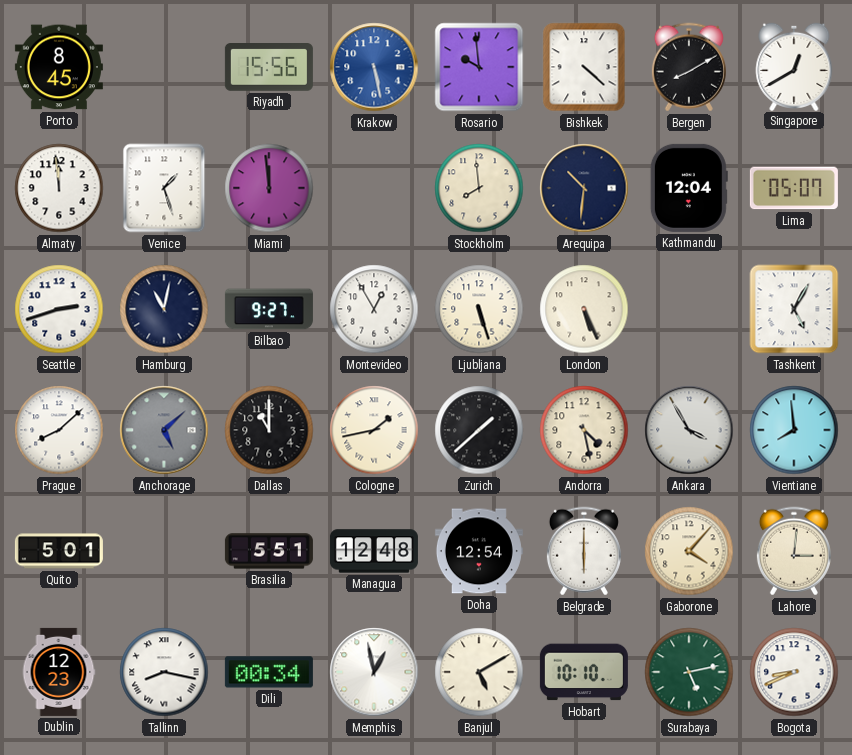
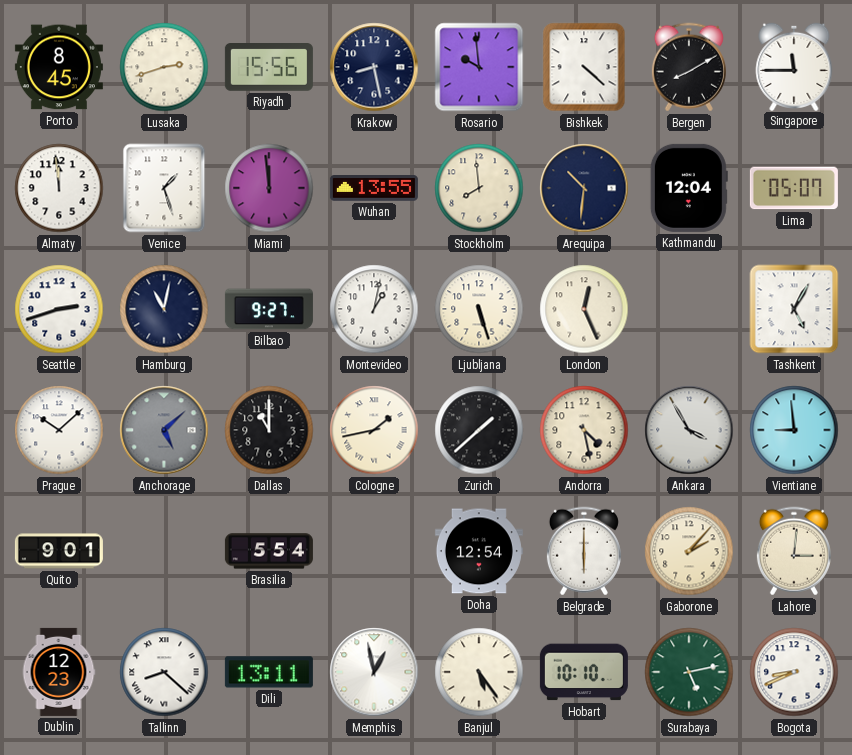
Lusaka: none -> 2:42 (164, 67)
Krakow: 5:28 -> 8:28 (374, 67)
Krakow dial: blue -> navy (374, 67)
Singapore: 12:40 -> 11:45 (794, 66)
Wuhan: none -> 13:55 (374, 188)
Montevideo: 12:55 -> 1:02 (374, 309)
London: 5:26 -> 12:26 (584, 309)
Prague: 8:08 -> 10:08 (59, 430)
Vientiane: 7:59 -> 8:59 (794, 430)
Quito: 5:01 -> 9:01 (59, 551)
Brasilia: 5:51 -> 5:54 (269, 551)
Managua: 12:48 -> none (374, 551)
Gaborone: 4:07 -> 2:07 (689, 551)
Tallinn: 8:17 -> 8:22 (164, 672)
Dili: 00:34 -> 13:11 (269, 672)
Banjul: 5:10 -> 5:24 (479, 672)
